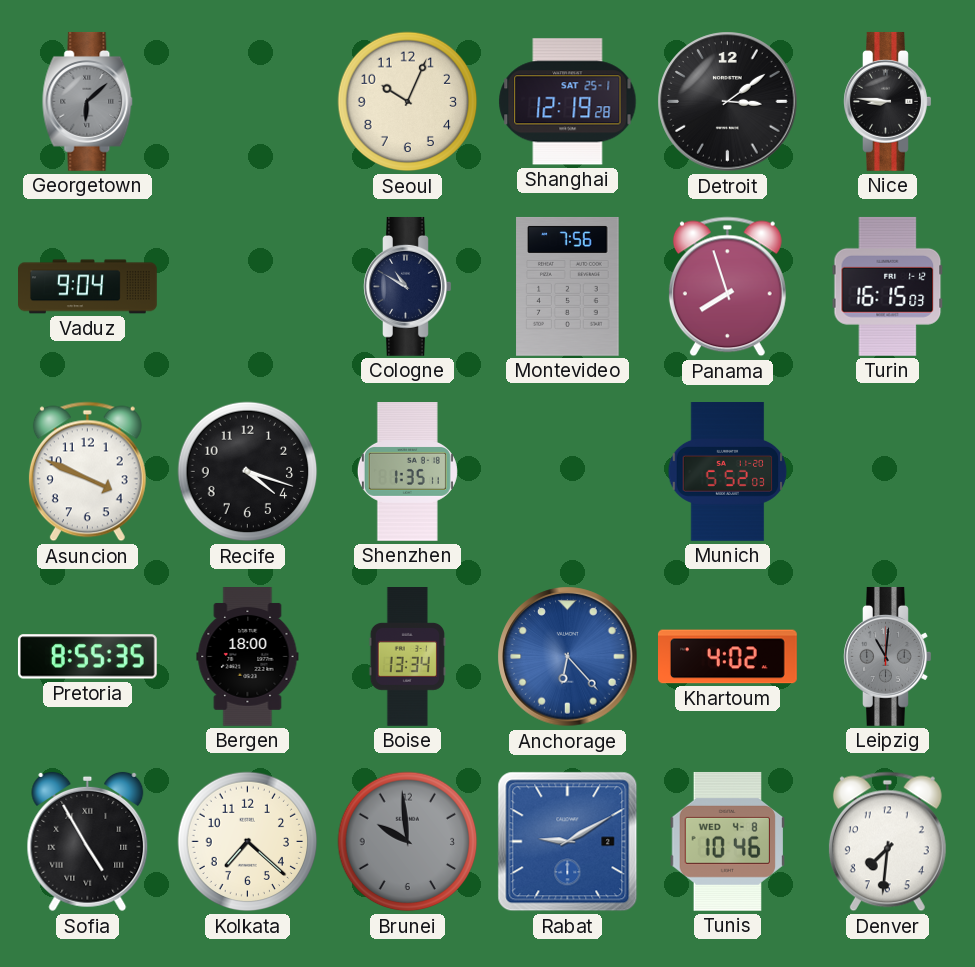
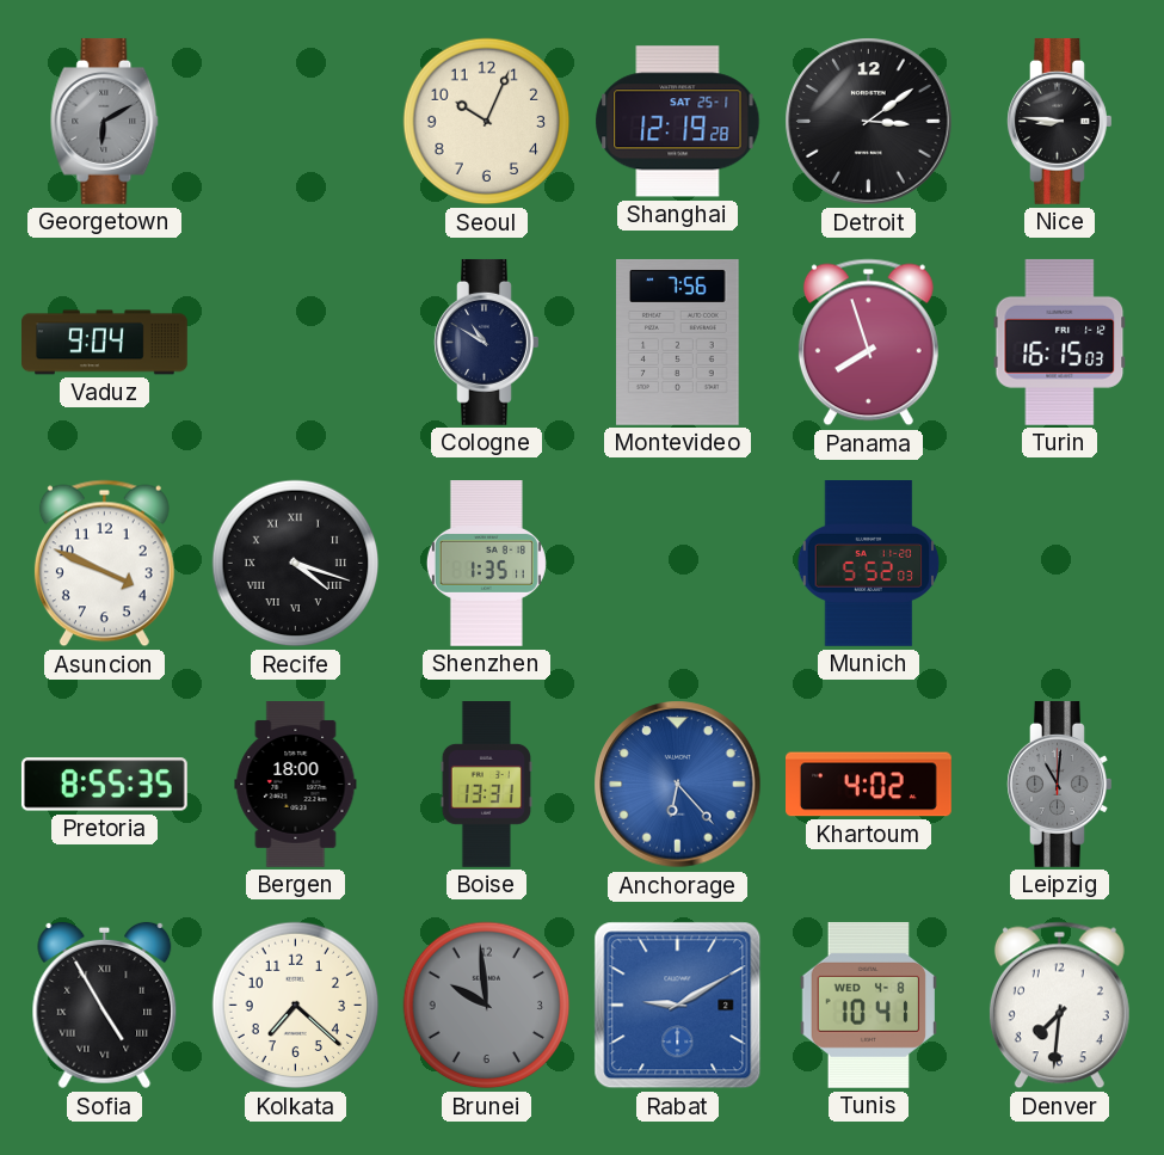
Georgetown: 6:08 -> 6:10 (105, 121)
Recife numerals: Arabic -> Roman (296, 564)
Boise: 13:34 -> 13:31 (486, 785)
Tunis: 10:46 -> 10:41 (868, 1005)
